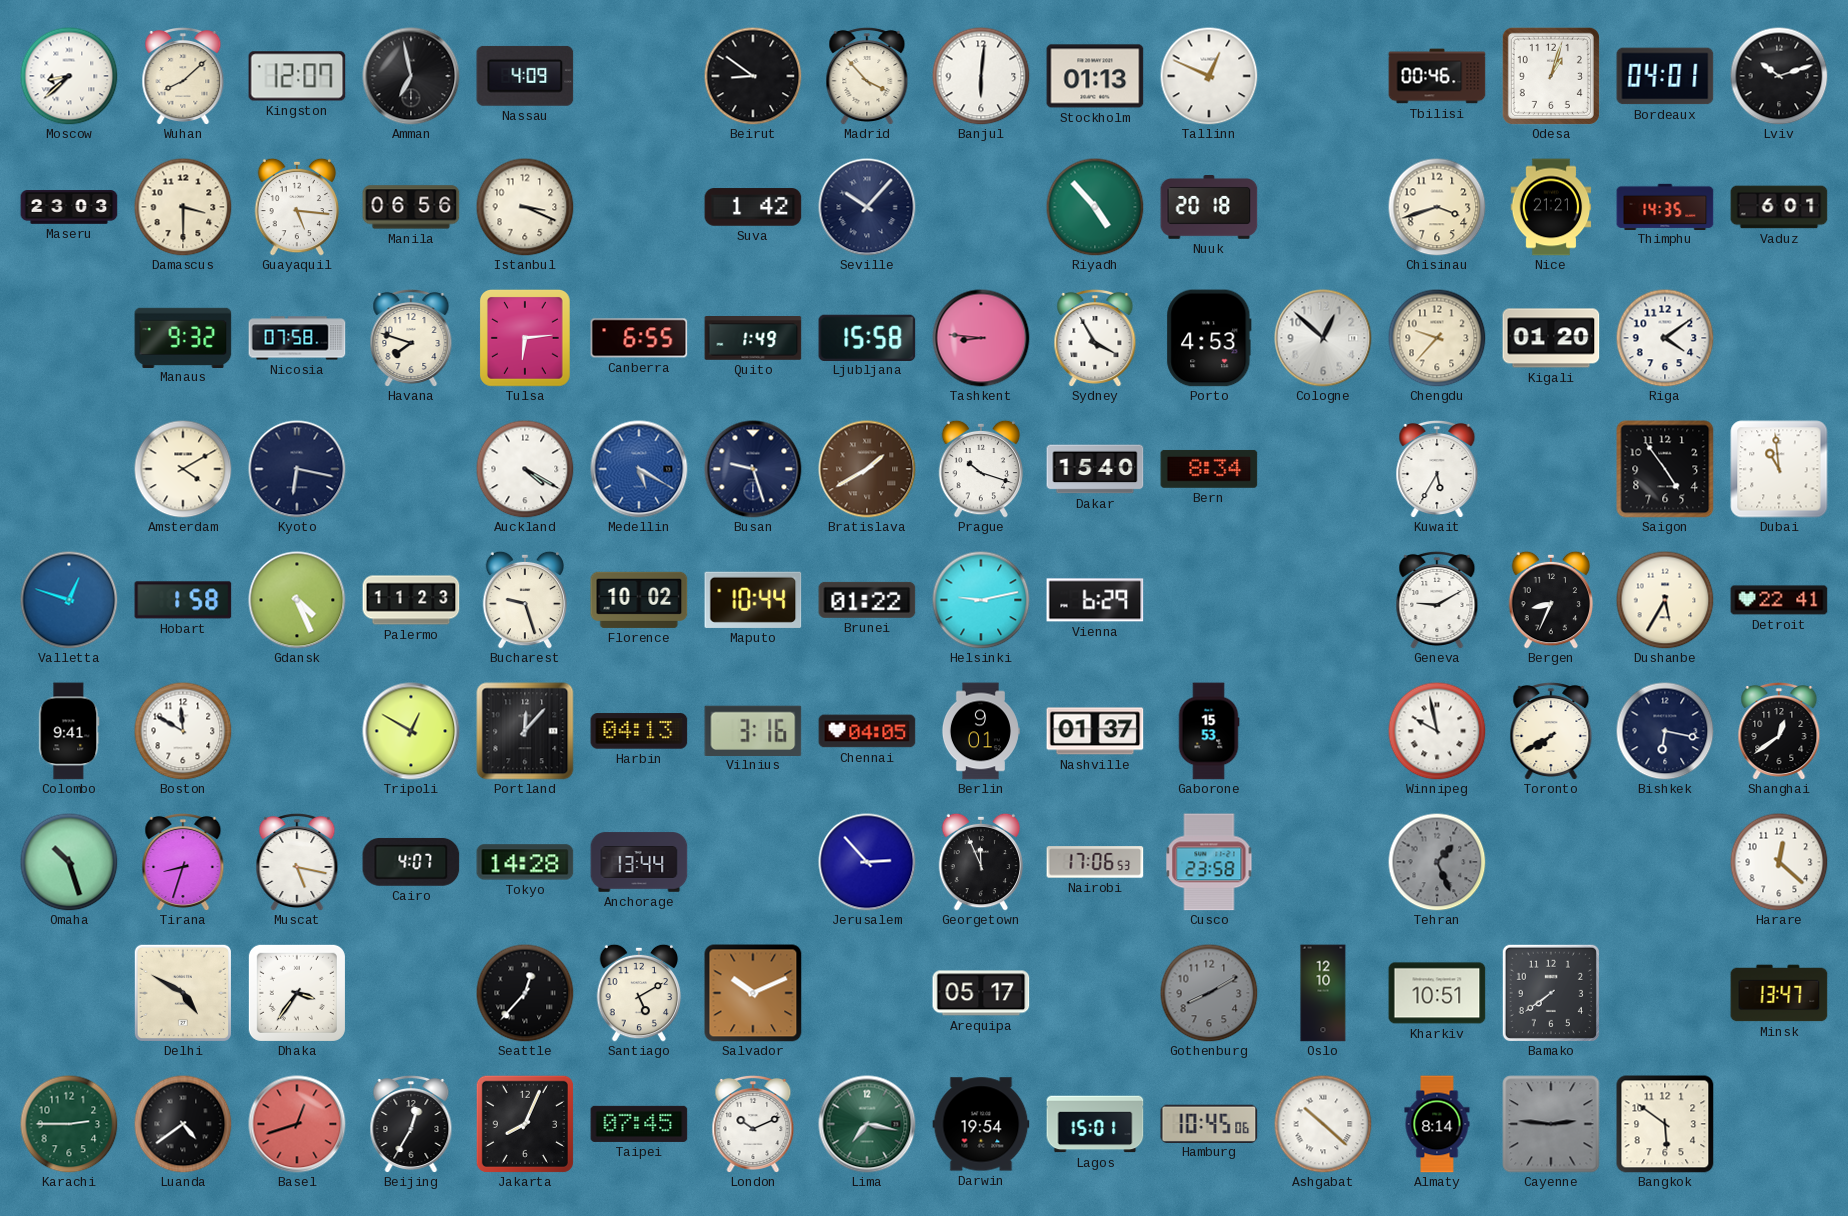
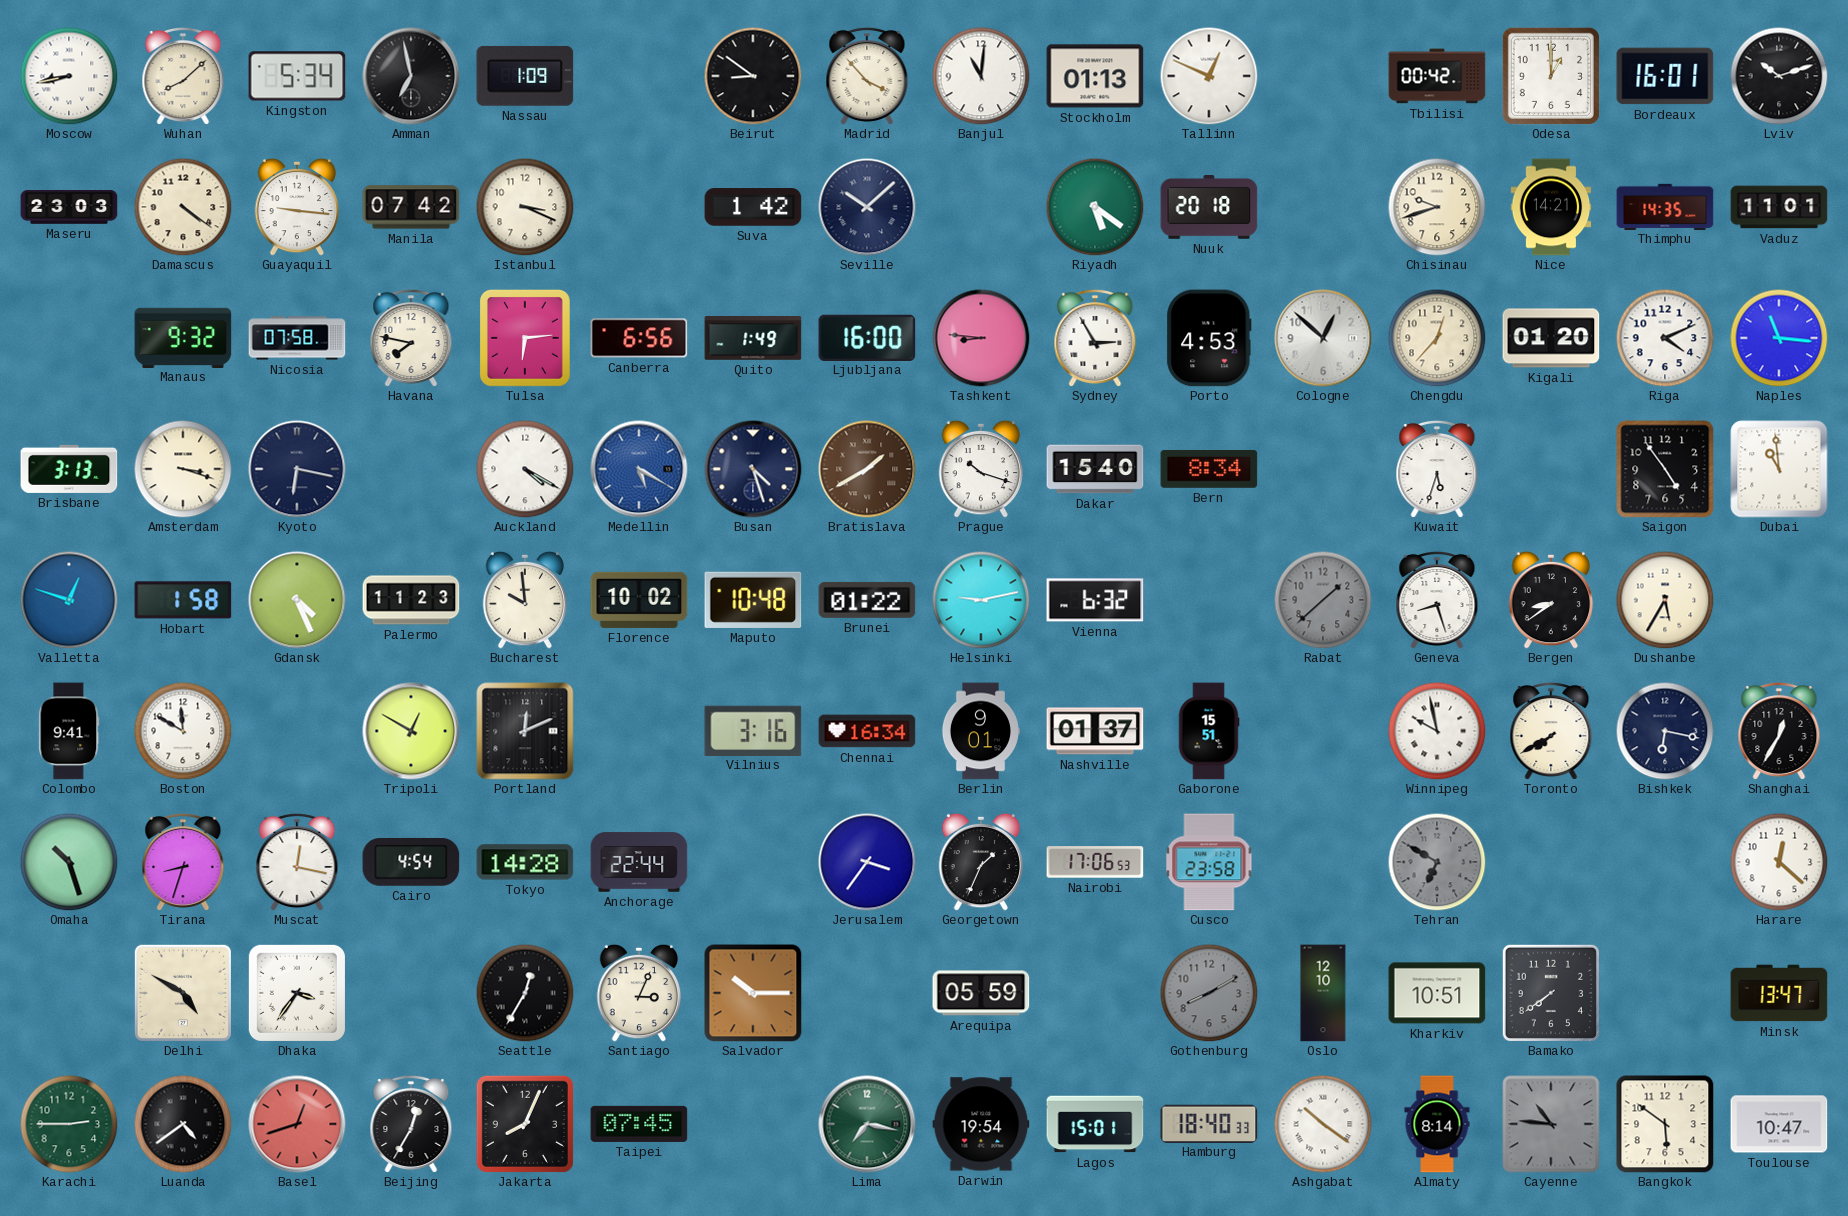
Moscow: 8:38 -> 8:43 (69, 76)
Kingston: 12:07 -> 5:34 (297, 76)
Nassau: 4:09 -> 1:09 (525, 76)
Banjul: 6:01 -> 11:01 (981, 76)
Tbilisi: 00:46 -> 00:42 (1437, 76)
Odesa: 1:03 -> 1:00 (1551, 76)
Bordeaux: 04:01 -> 16:01 (1665, 76)
Damascus: 3:30 -> 4:21 (183, 207)
Guayaquil: 5:16 -> 9:16 (297, 207)
Manila: 06:56 -> 07:42 (411, 207)
Seville: 10:07 -> 10:08 (867, 207)
Riyadh: 4:53 -> 5:21 (1095, 207)
Chisinau: 3:42 -> 9:42 (1437, 207)
Nice: 21:21 -> 14:21 (1551, 207)
Vaduz: 6:01 -> 11:01 (1779, 207)
Havana: 7:48 -> 7:47 (411, 337)
Canberra: 6:55 -> 6:56 (639, 338)
Ljubljana: 15:58 -> 16:00 (867, 337)
Sydney: 3:55 -> 2:55 (1095, 337)
Chengdu: 9:37 -> 12:37 (1437, 338)
Riga: 4:09 -> 4:11 (1665, 338)
Naples: none -> 11:16 (1779, 338)
Brisbane: none -> 3:13 (69, 469)
Amsterdam: 4:10 -> 3:18 (183, 469)
Busan: 9:27 -> 4:27 (753, 469)
Kuwait: 5:35 -> 5:33 (1437, 468)
Bucharest: 9:27 -> 9:59 (525, 600)
Maputo: 10:44 -> 10:48 (753, 600)
Vienna: 6:29 -> 6:32 (1095, 600)
Rabat: none -> 1:38 (1323, 600)
Geneva: 9:10 -> 8:27 (1437, 599)
Bergen: 8:34 -> 8:39 (1551, 600)
Detroit: 22:41 -> none (1779, 600)
Portland: 12:07 -> 12:11 (525, 731)
Harbin: 04:13 -> none (639, 731)
Chennai: 04:05 -> 16:34 (867, 731)
Gaborone: 15:53 -> 15:51 (1209, 731)
Shanghai: 12:39 -> 12:35 (1779, 730)
Muscat: 5:17 -> 12:17 (297, 861)
Cairo: 4:07 -> 4:54 (411, 862)
Anchorage: 13:44 -> 22:44 (639, 862)
Jerusalem: 2:53 -> 3:36 (867, 862)
Georgetown: 11:56 -> 1:34 (981, 862)
Tehran: 1:26 -> 6:50 (1437, 862)
Seattle: 12:37 -> 12:35 (525, 993)
Santiago: 5:10 -> 3:04 (639, 993)
Salvador: 10:11 -> 10:15 (753, 993)
Arequipa: 05:17 -> 05:59 (981, 993)
London: 10:11 -> none (753, 1123)
Hamburg: 10:45 -> 18:40 (1209, 1123)
Ashgabat: 10:22 -> 10:21 (1323, 1124)
Cayenne: 2:46 -> 10:46 (1551, 1124)
Toulouse: none -> 10:47 (1779, 1124)
